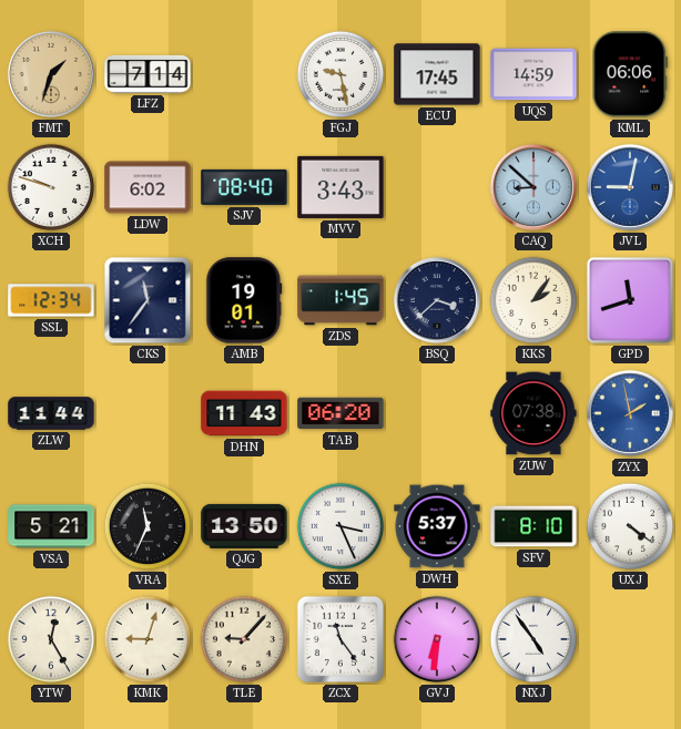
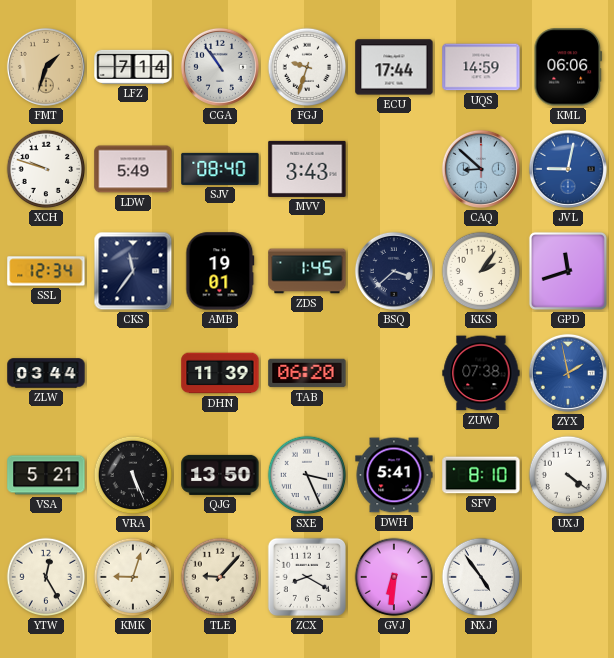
CGA: none -> 10:54 (220, 67)
FGJ: 9:28 -> 9:33 (307, 67)
ECU: 17:45 -> 17:44 (394, 67)
LDW: 6:02 -> 5:49 (133, 169)
ZLW: 11:44 -> 03:44 (46, 373)
DHN: 11:43 -> 11:39 (220, 373)
VRA: 11:34 -> 5:26 (133, 475)
DWH: 5:37 -> 5:41 (394, 475)
ZCX: 11:24 -> 8:20 (307, 577)
